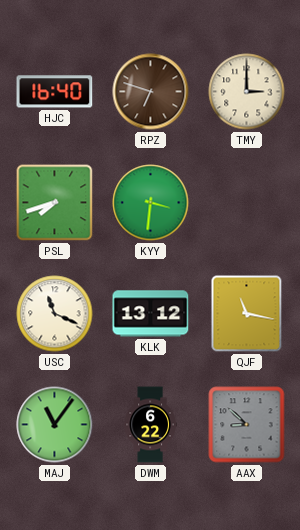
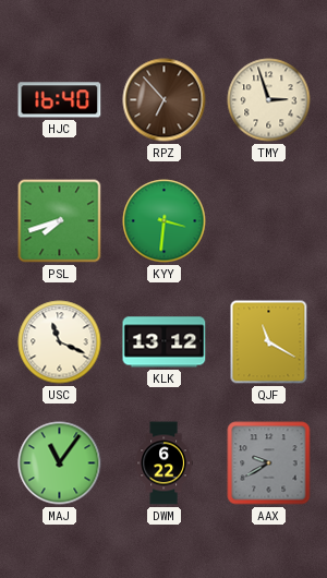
RPZ: 6:48 -> 6:53 (165, 100)
TMY: 3:00 -> 2:57 (269, 100)
QJF: 11:17 -> 11:20 (269, 342)
AAX: 8:52 -> 9:40 (269, 463)
